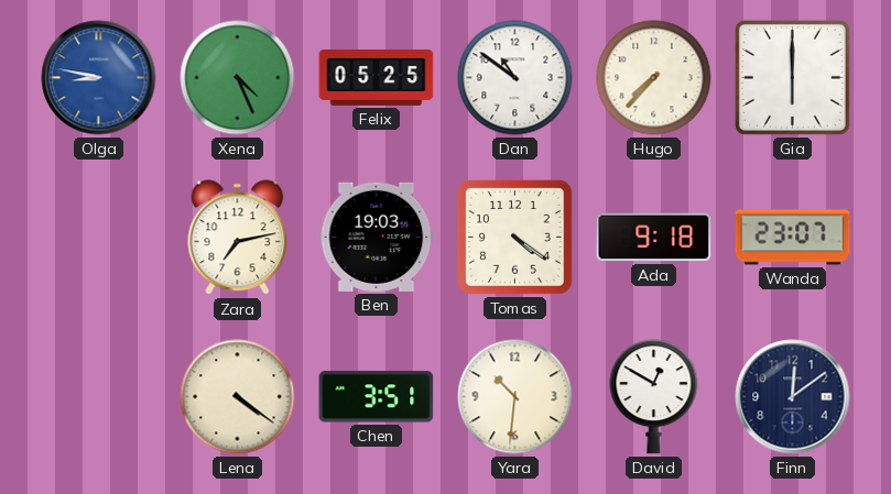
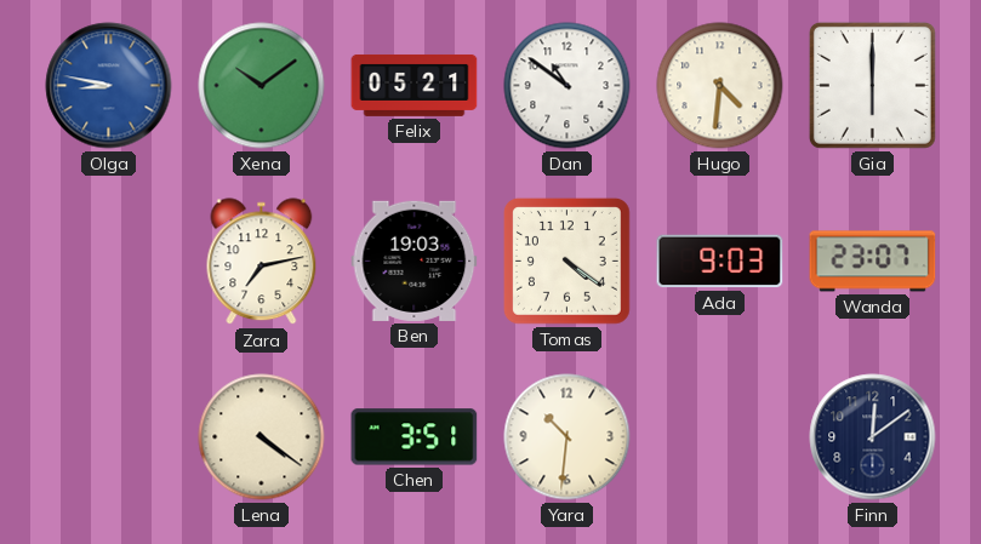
Xena: 4:26 -> 10:09 (262, 86)
Felix: 05:25 -> 05:21 (415, 85)
Hugo: 7:37 -> 4:31 (720, 86)
Ada: 9:18 -> 9:03 (720, 262)
David: 12:50 -> none (654, 397)
